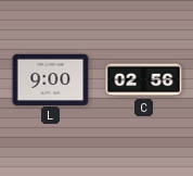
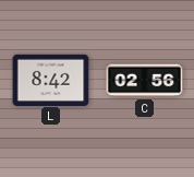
L: 9:00 -> 8:42 (51, 80)
